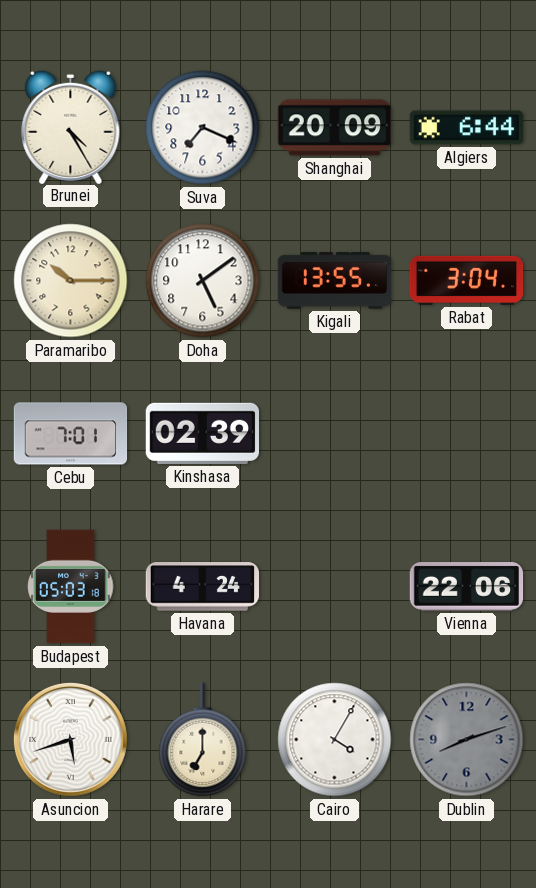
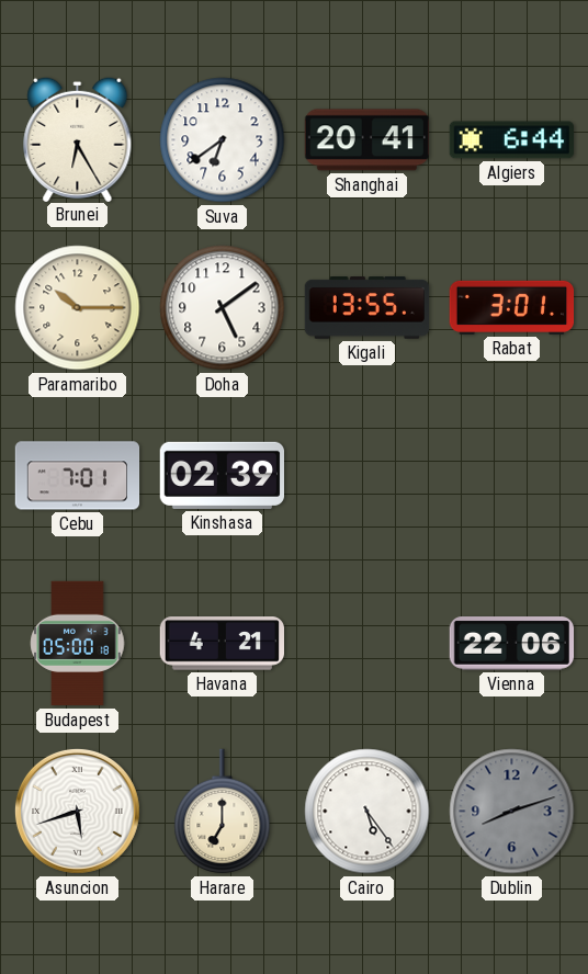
Brunei: 4:25 -> 6:25 (78, 138)
Suva: 7:19 -> 6:39 (223, 140)
Shanghai: 20:09 -> 20:41 (366, 140)
Rabat: 3:04 -> 3:01 (512, 307)
Budapest: 05:03 -> 05:00 (78, 644)
Havana: 4:24 -> 4:21 (222, 644)
Cairo: 4:05 -> 5:24 (367, 812)
